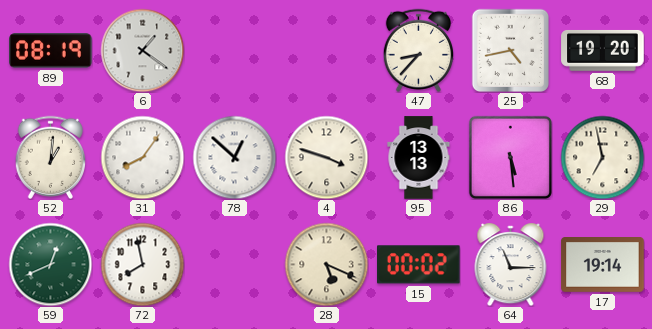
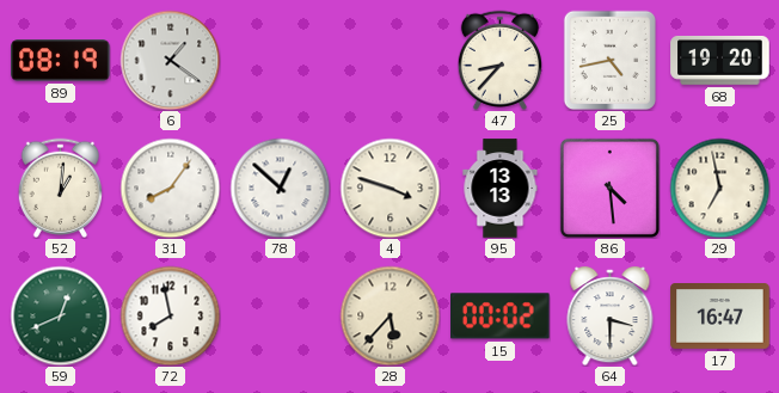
86: 5:29 -> 4:29 (609, 188)
28: 5:19 -> 5:37 (390, 315)
64: 11:15 -> 3:30 (611, 317)
17: 19:14 -> 16:47 (720, 317)
